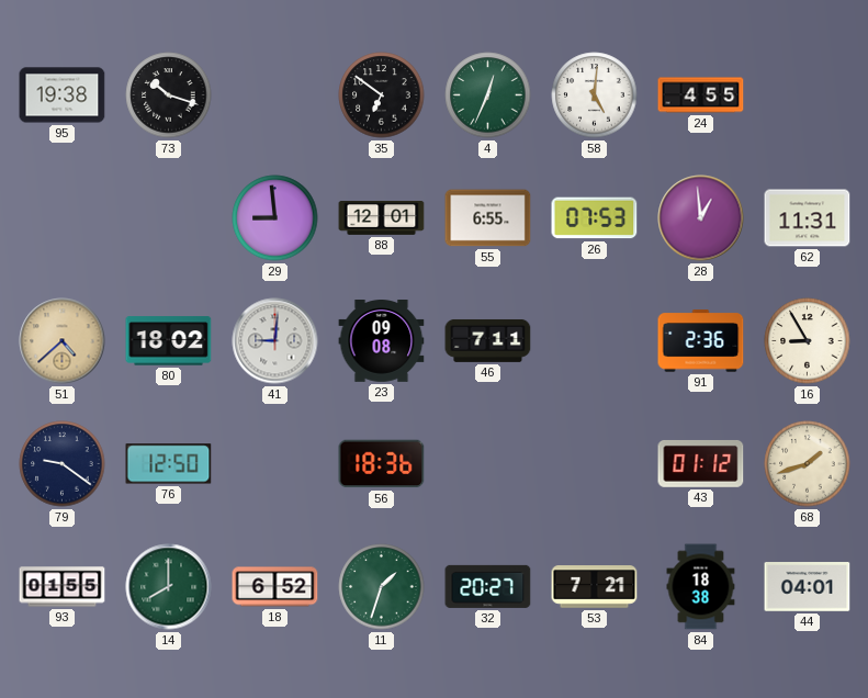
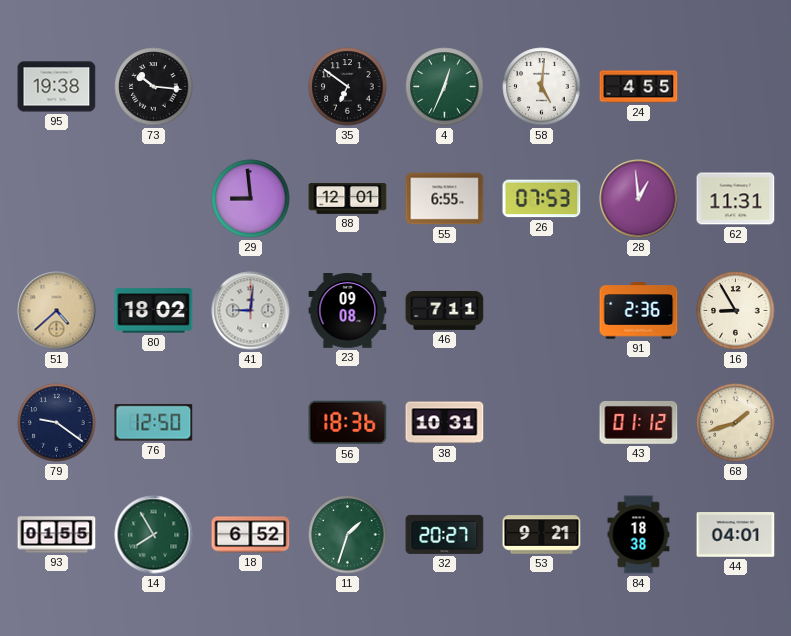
73: 10:18 -> 10:16 (154, 87)
38: none -> 10:31 (445, 423)
14: 8:00 -> 7:55 (154, 535)
53: 7:21 -> 9:21 (542, 535)
